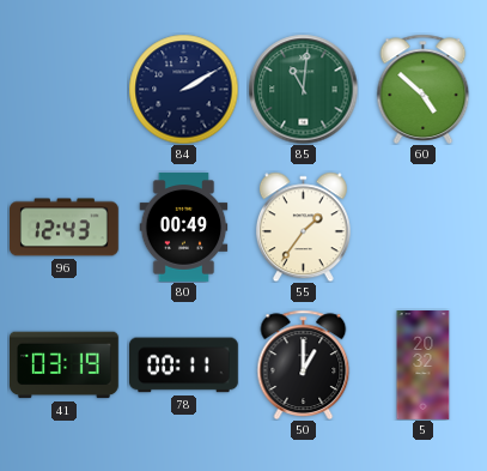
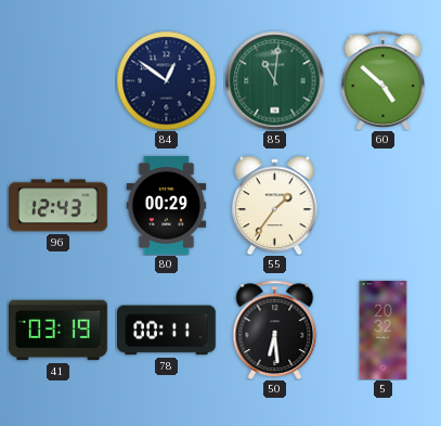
84: 2:10 -> 12:51 (166, 80)
80: 00:49 -> 00:29 (167, 206)
50: 1:00 -> 6:29 (275, 330)
